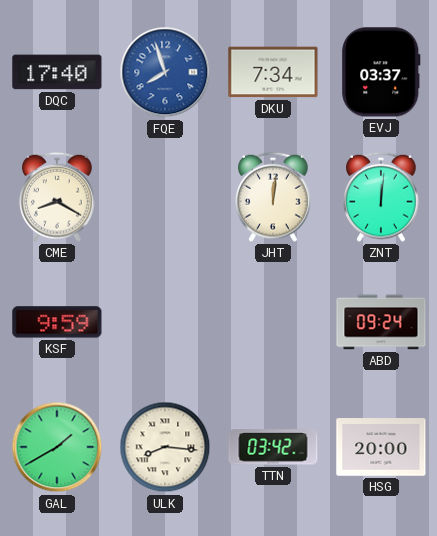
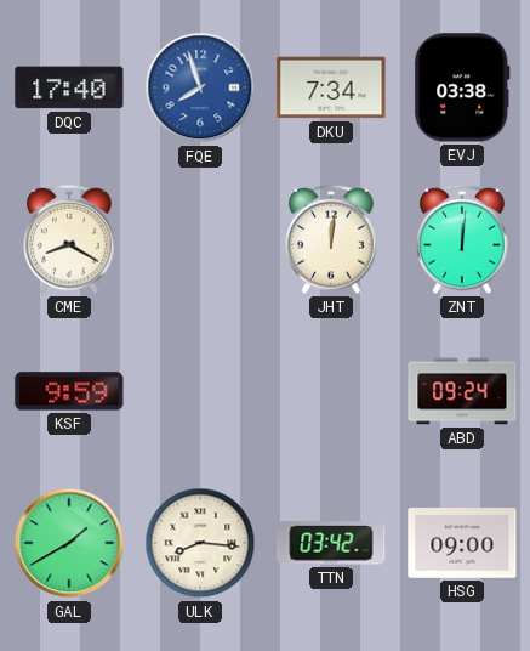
EVJ: 03:37 -> 03:38 (462, 87)
HSG: 20:00 -> 09:00 (462, 543)
